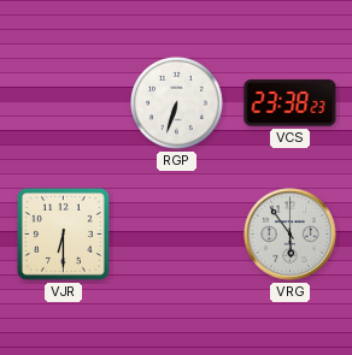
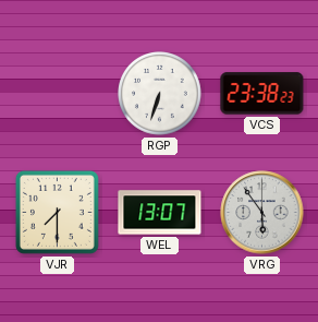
VJR: 6:30 -> 7:30 (57, 212)
WEL: none -> 13:07 (160, 213)
